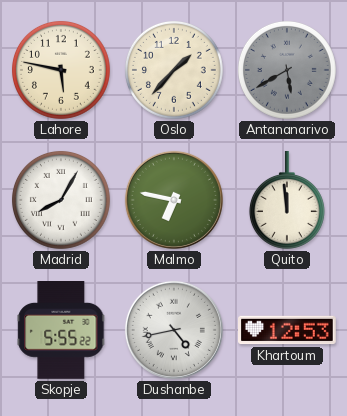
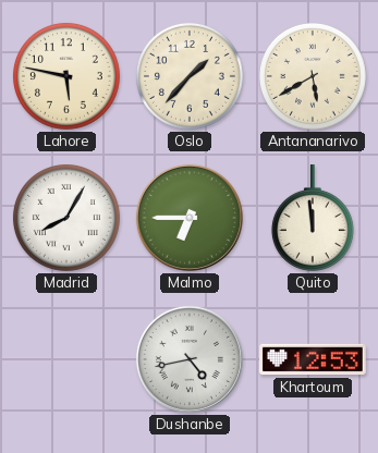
Antananarivo dial: grey -> cream (313, 76)
Malmo: 6:47 -> 6:45 (190, 218)
Skopje: 5:55 -> none (61, 331)
